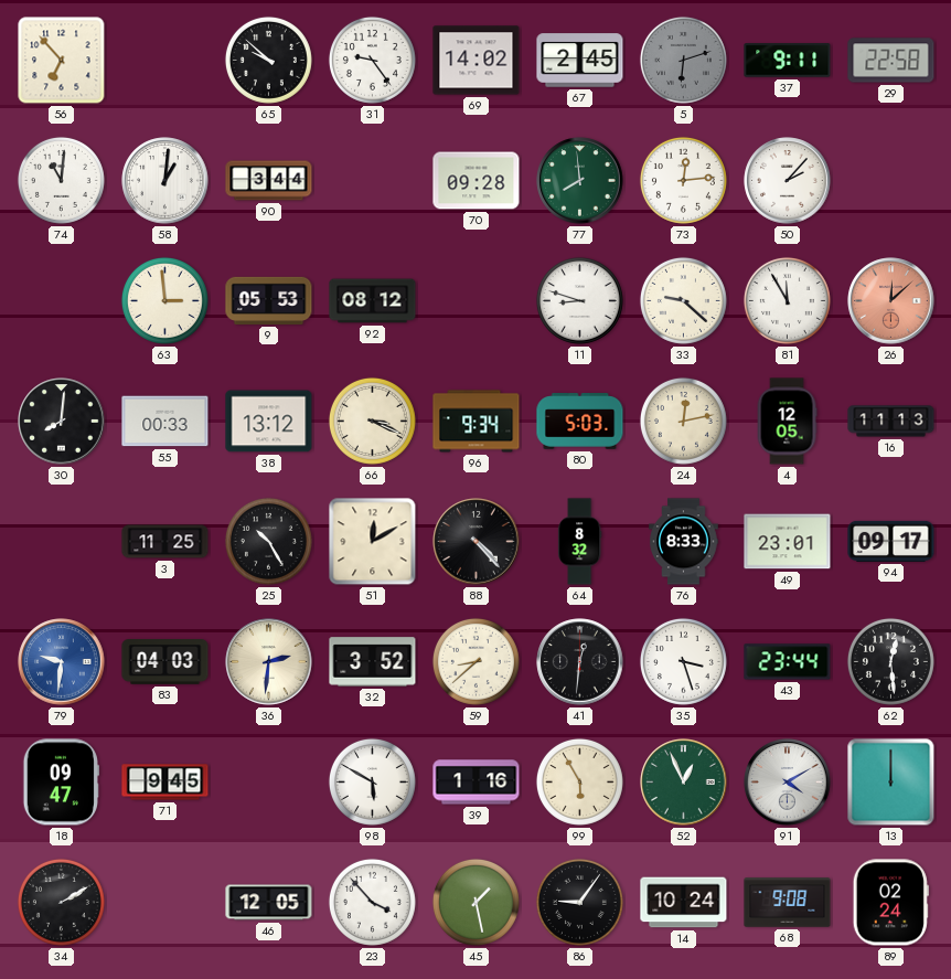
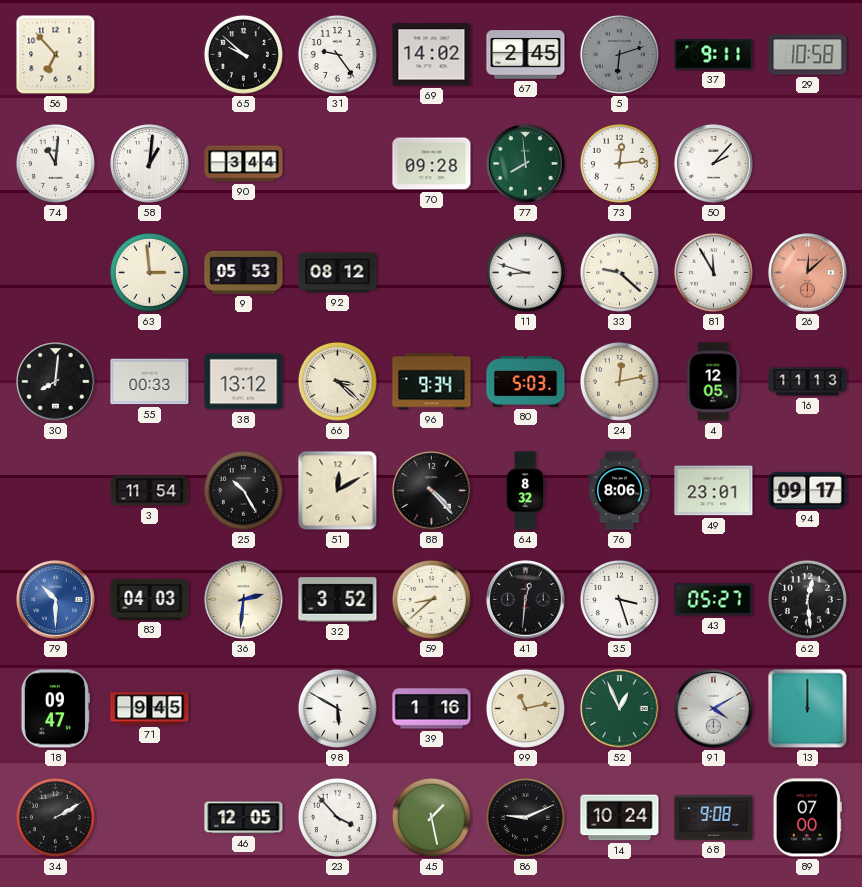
29: 22:58 -> 10:58 (808, 55)
66: 3:19 -> 3:22 (337, 381)
3: 11:25 -> 11:54 (150, 491)
76: 8:33 -> 8:06 (620, 491)
79: 9:31 -> 10:30 (56, 600)
43: 23:44 -> 05:27 (714, 600)
99: 5:55 -> 11:13 (525, 708)
86: 9:06 -> 9:11 (525, 817)
89: 02:24 -> 07:00 (807, 818)
